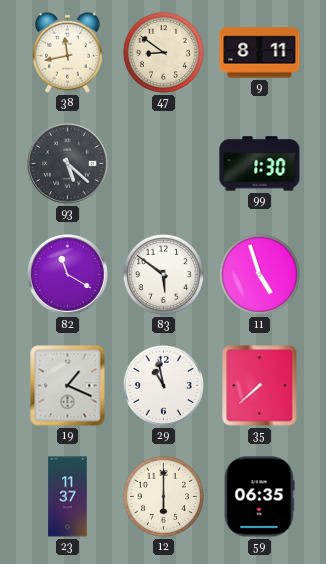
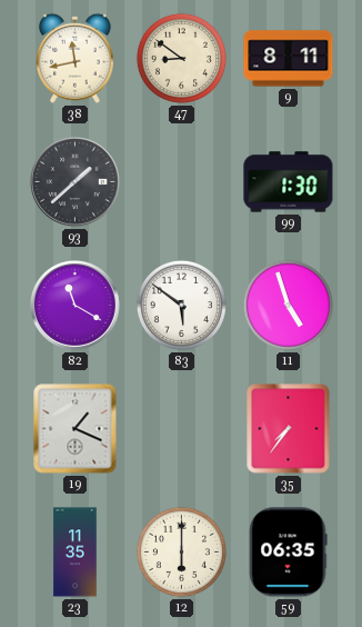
93: 5:22 -> 1:38 (76, 182)
29: 10:58 -> none (163, 385)
35: 7:38 -> 7:36 (289, 429)
23: 11:37 -> 11:35 (76, 553)
